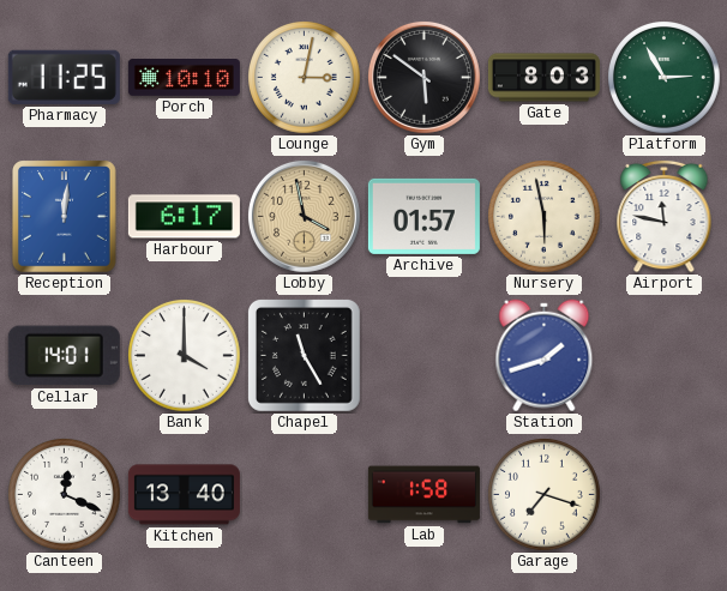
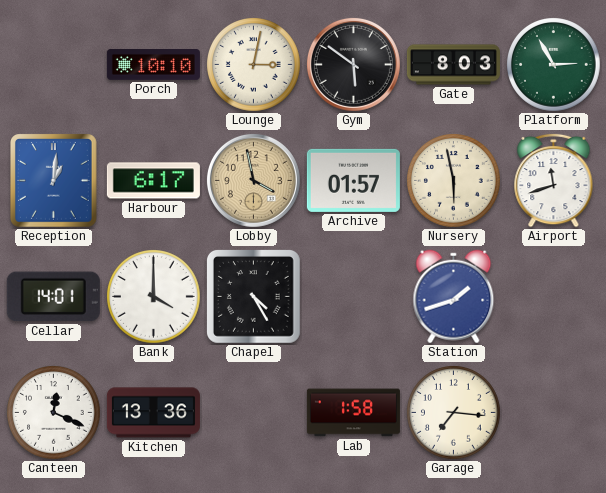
Pharmacy: 11:25 -> none (64, 77)
Reception: 12:01 -> 1:01 (54, 181)
Airport: 11:47 -> 11:42 (554, 180)
Chapel: 11:25 -> 4:25 (253, 296)
Kitchen: 13:40 -> 13:36 (153, 413)
Garage: 7:18 -> 7:16 (454, 413)
